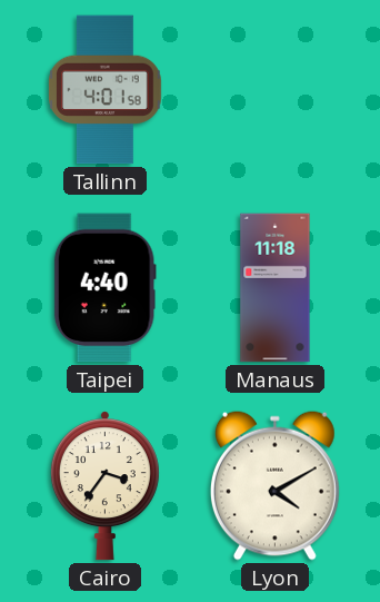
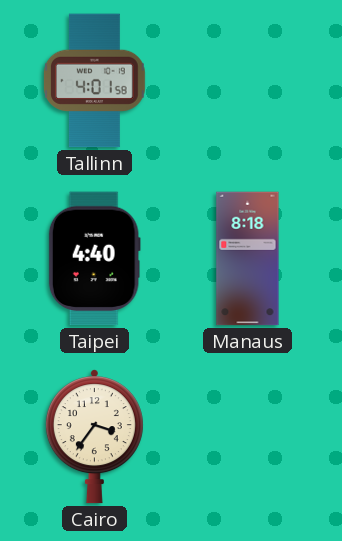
Manaus: 11:18 -> 8:18 (248, 259)
Lyon: 4:10 -> none (274, 485)
